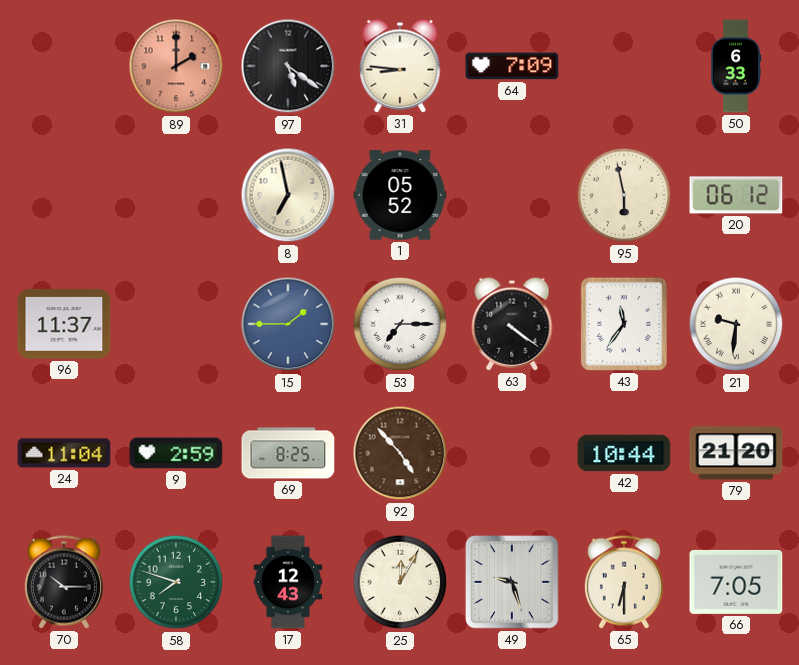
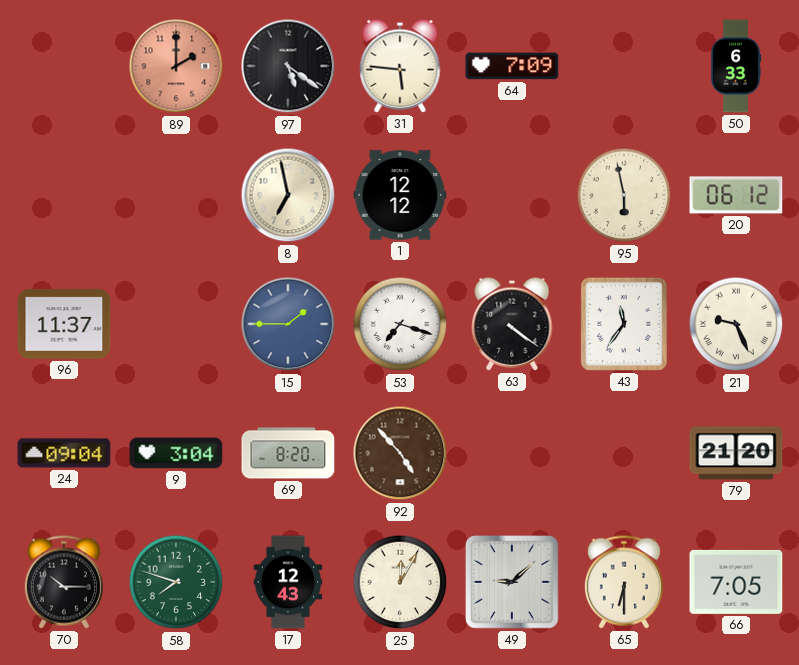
31: 8:46 -> 5:46 (400, 66)
1: 05:52 -> 12:12 (400, 195)
53: 7:15 -> 7:18 (400, 324)
21: 9:31 -> 9:26 (736, 324)
24: 11:04 -> 09:04 (64, 453)
9: 2:59 -> 3:04 (176, 453)
69: 8:25 -> 8:20 (288, 453)
42: 10:44 -> none (624, 453)
49: 9:27 -> 9:08 (512, 582)
